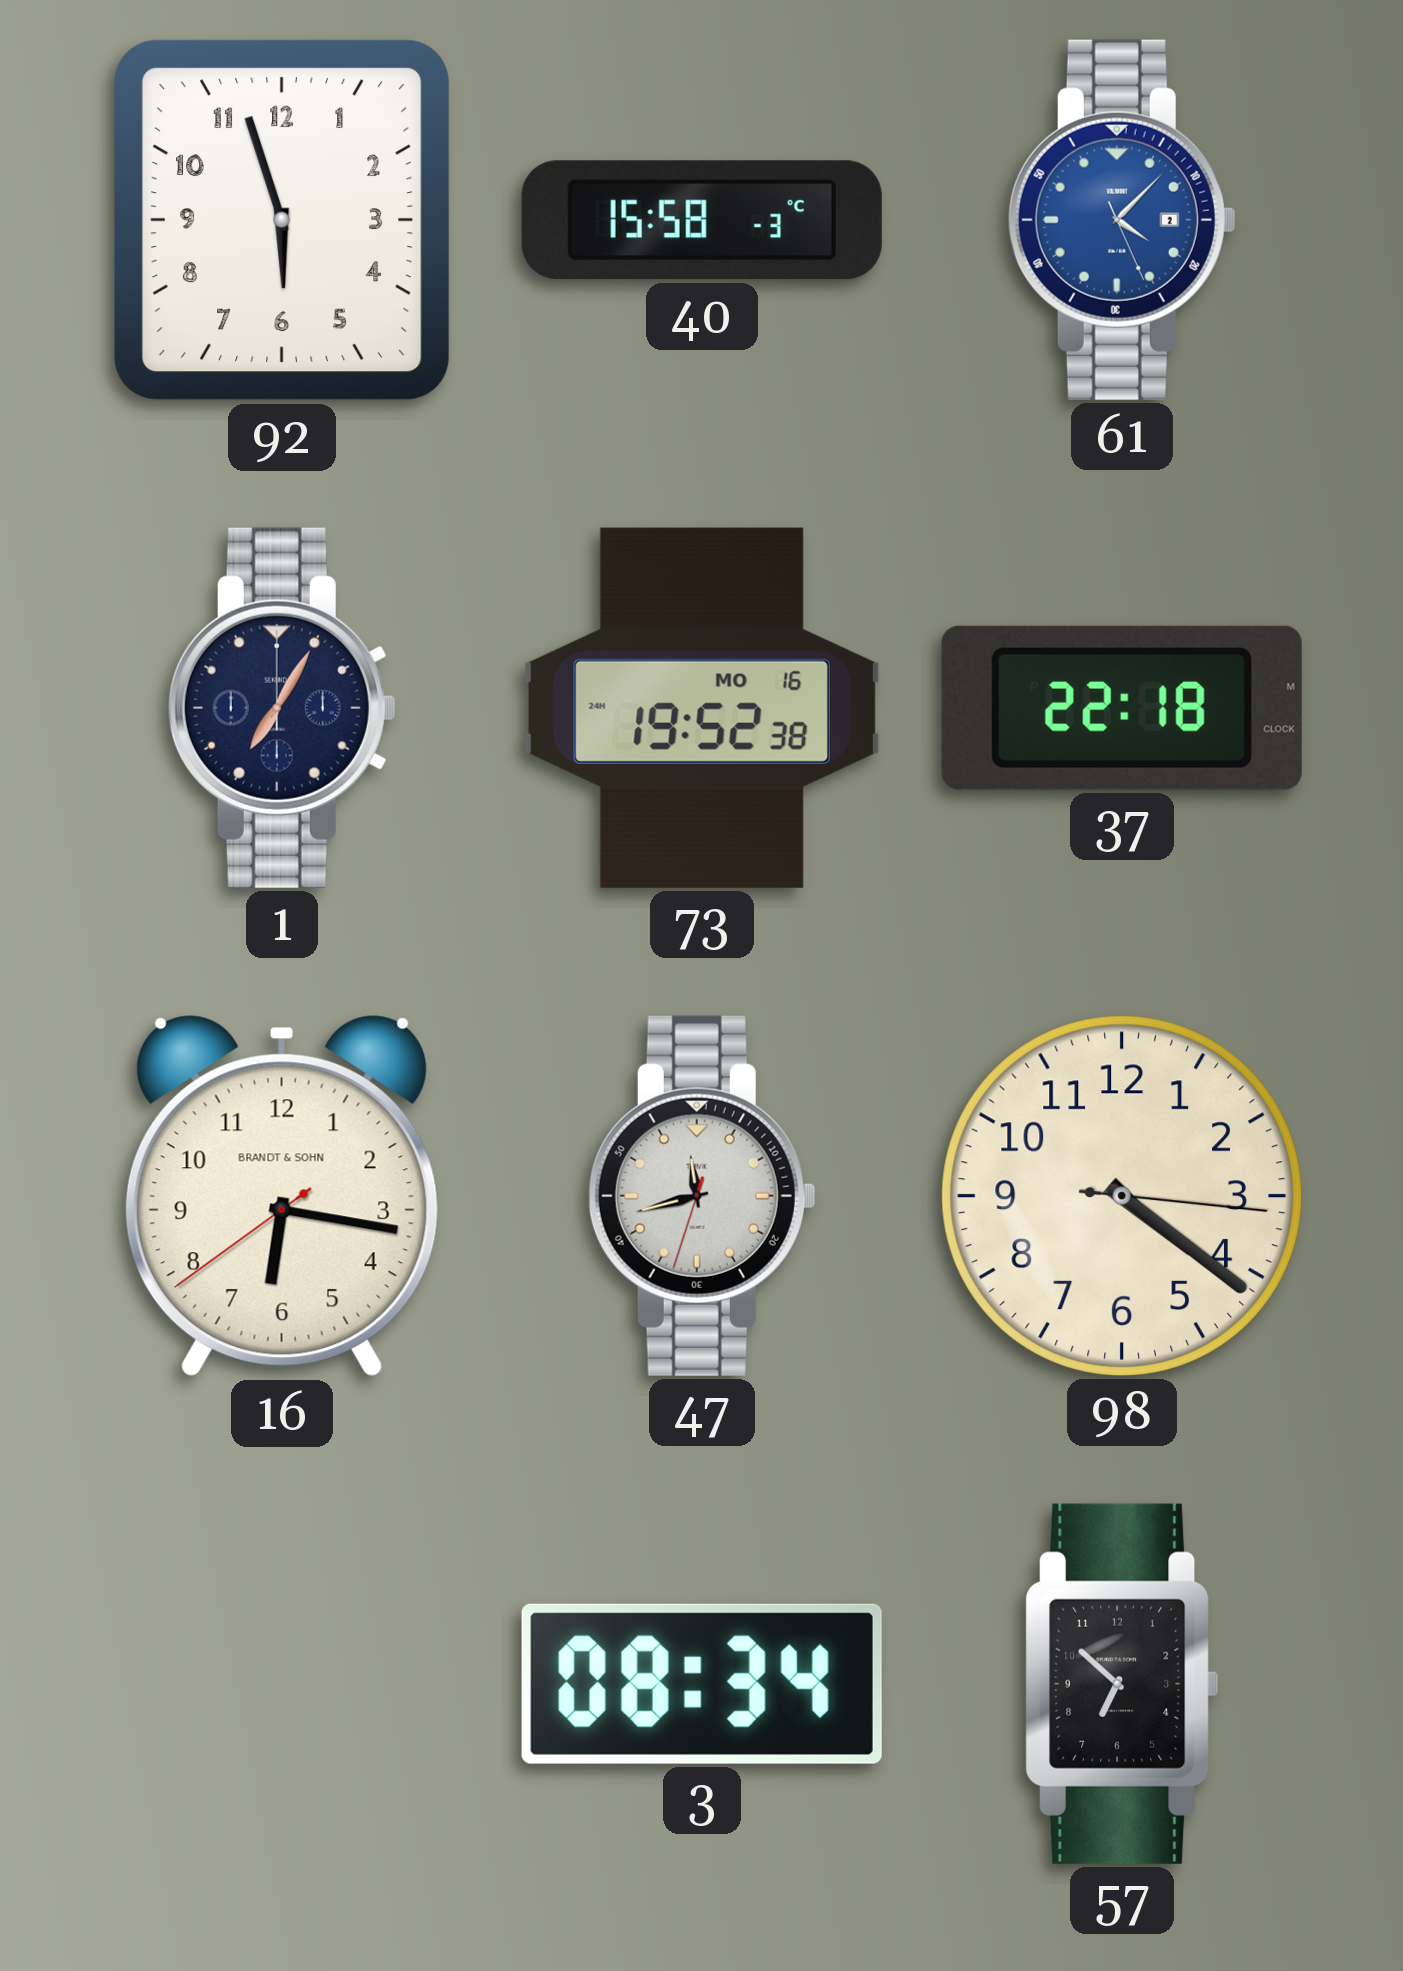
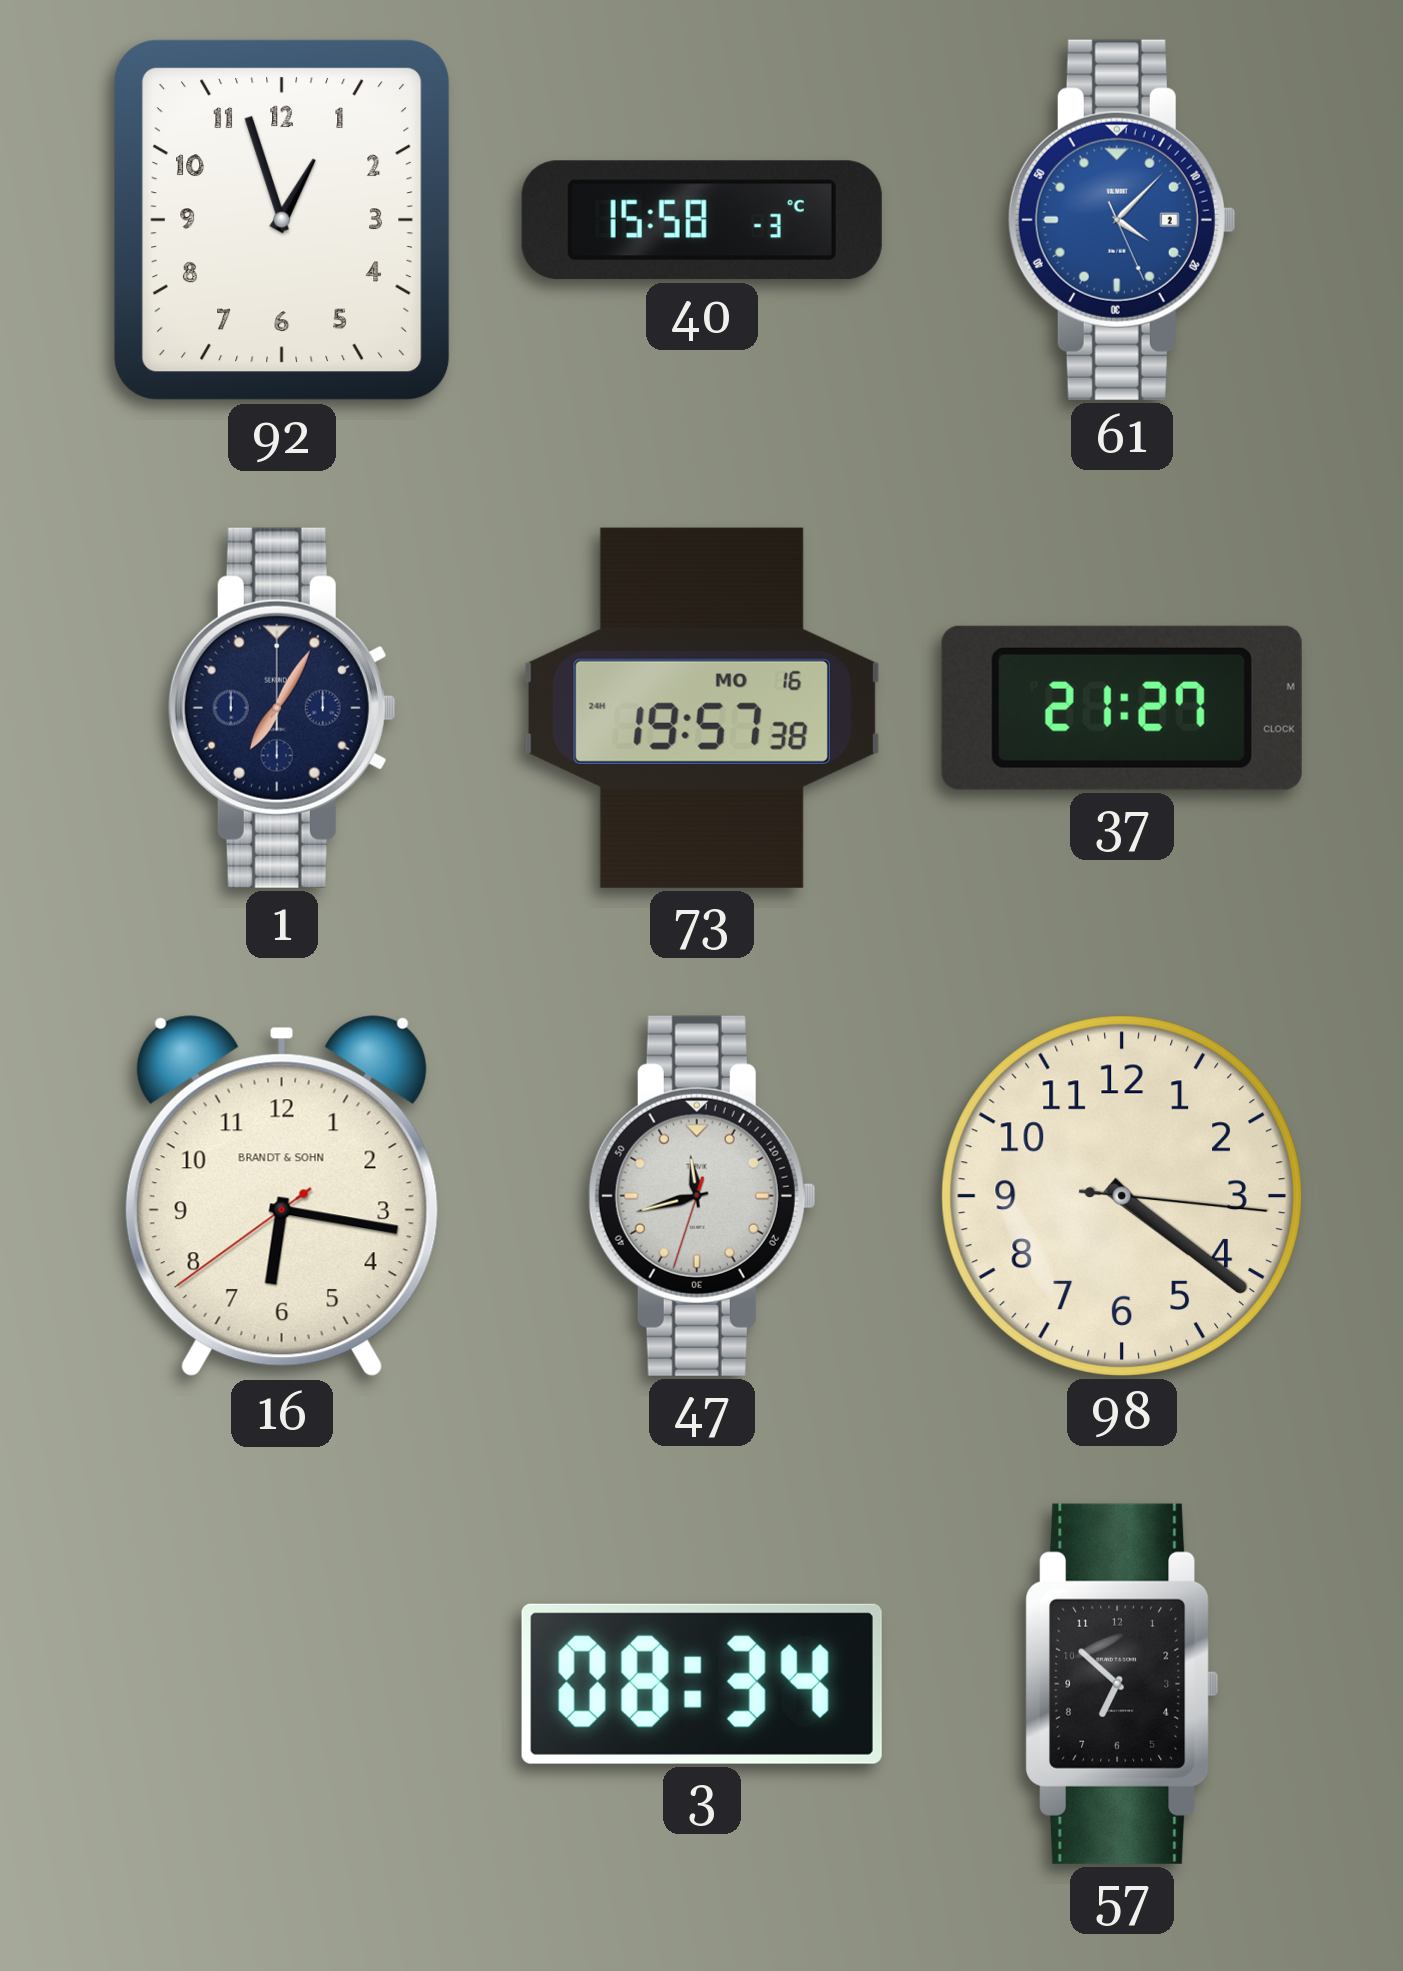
92: 5:57 -> 12:57 (282, 220)
73: 19:52 -> 19:57 (702, 708)
37: 22:18 -> 21:27 (1122, 708)
